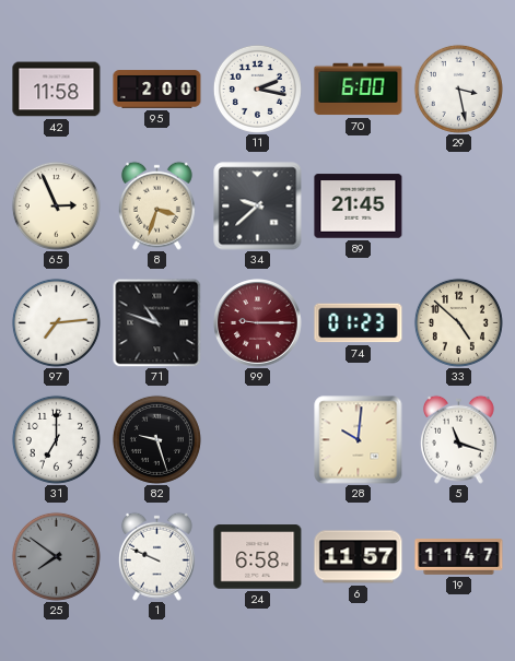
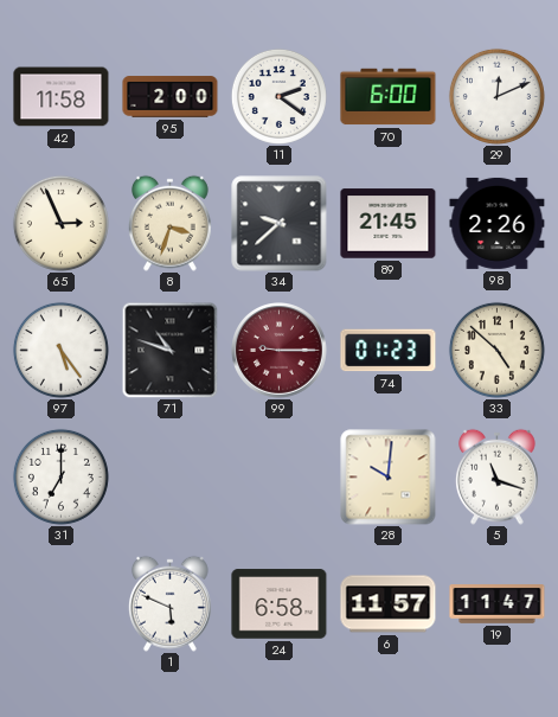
11: 2:17 -> 2:21 (278, 96)
29: 3:28 -> 12:11 (496, 96)
98: none -> 2:26 (498, 223)
97: 7:14 -> 5:24 (60, 350)
82: 9:27 -> none (156, 439)
25: 7:51 -> none (56, 556)
1: 9:49 -> 5:49 (169, 603)
